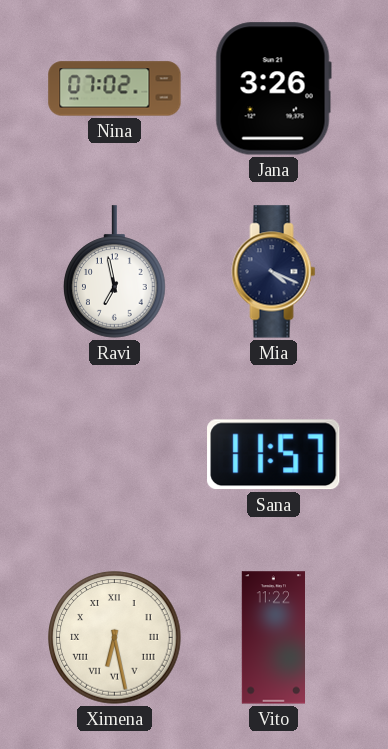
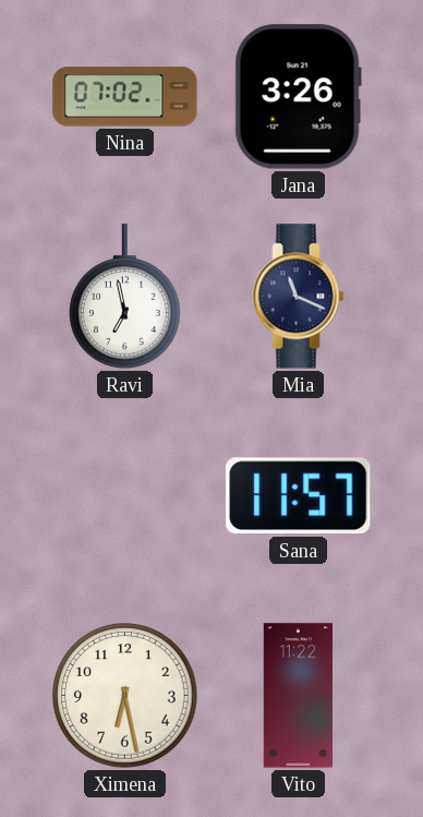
Mia: 4:19 -> 11:19 (299, 297)
Ximena numerals: Roman -> Arabic (125, 696)
